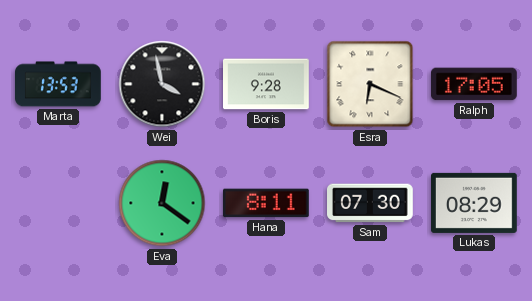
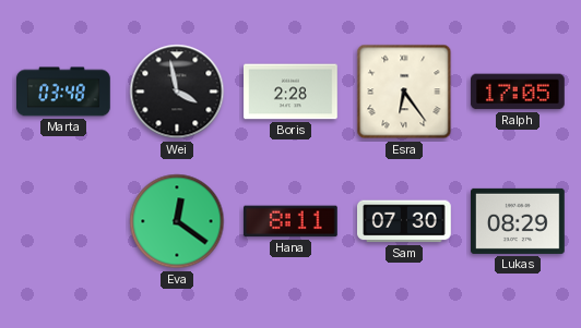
Marta: 13:53 -> 03:48 (64, 92)
Boris: 9:28 -> 2:28 (292, 92)
Esra: 6:19 -> 6:24 (404, 92)
